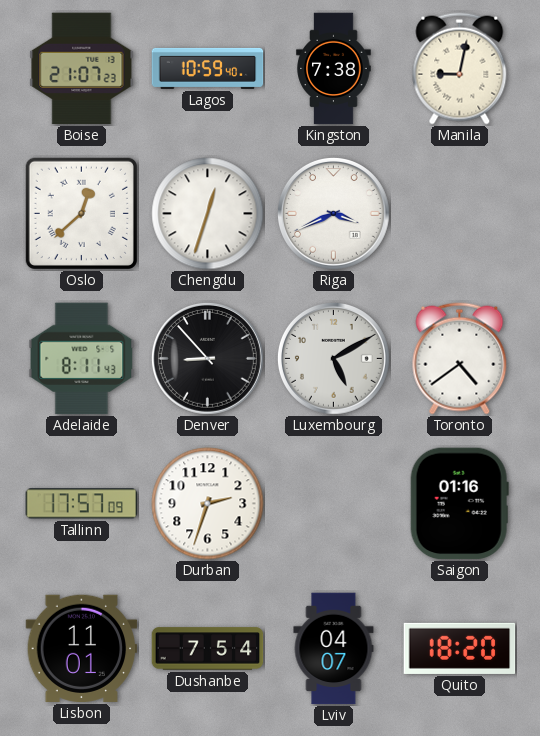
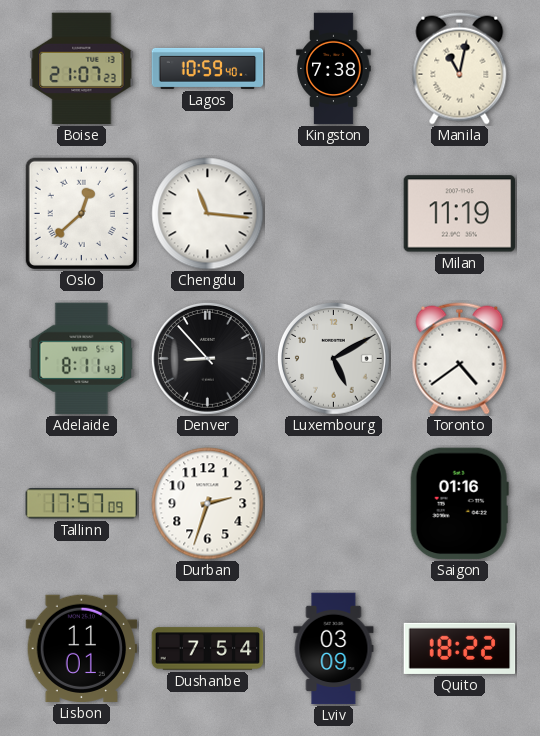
Manila: 9:02 -> 11:02 (460, 69)
Chengdu: 12:33 -> 11:16 (208, 214)
Riga: 3:41 -> none (333, 213)
Milan: none -> 11:19 (460, 214)
Lviv: 04:07 -> 03:09 (334, 649)
Quito: 18:20 -> 18:22 (460, 648)
